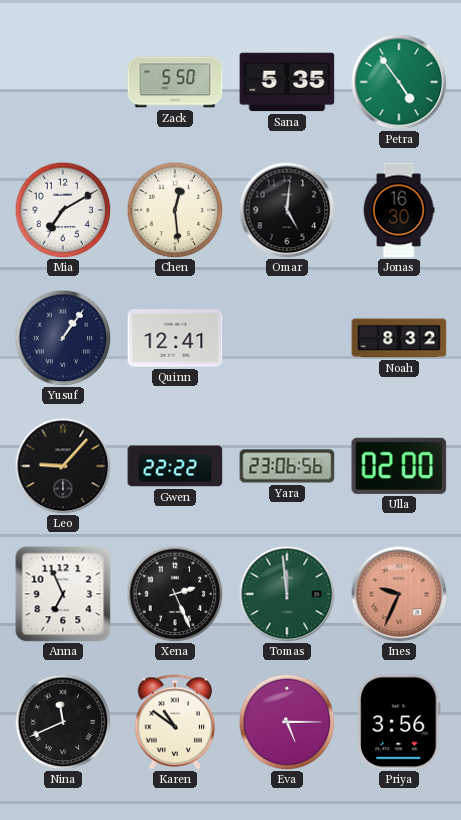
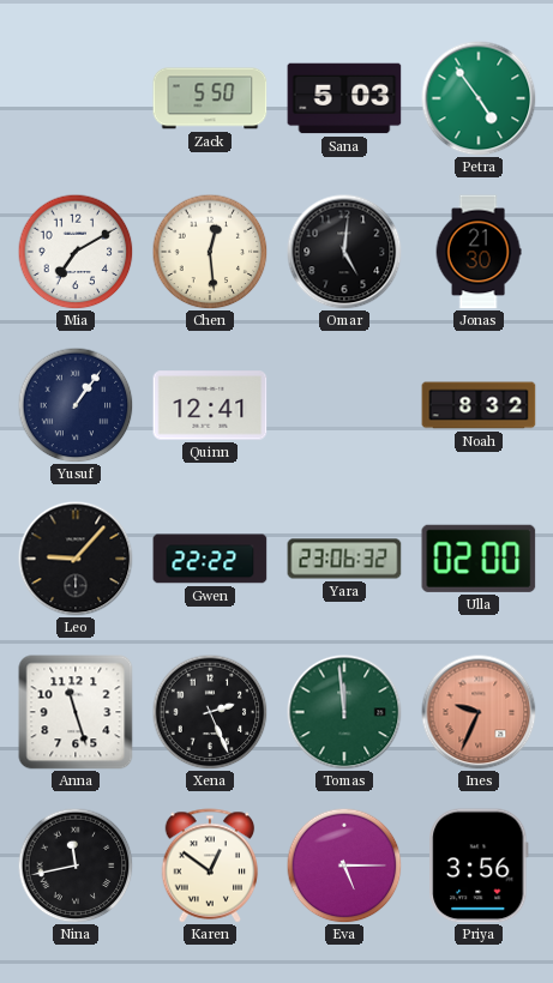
Sana: 5:35 -> 5:03 (344, 98)
Jonas: 16:30 -> 21:30 (479, 252)
Yara: 23:06:56 -> 23:06:32 (344, 559)
Anna: 6:56 -> 11:27 (76, 712)
Nina: 11:41 -> 11:43 (76, 866)
Karen: 10:51 -> 12:51 (210, 866)
